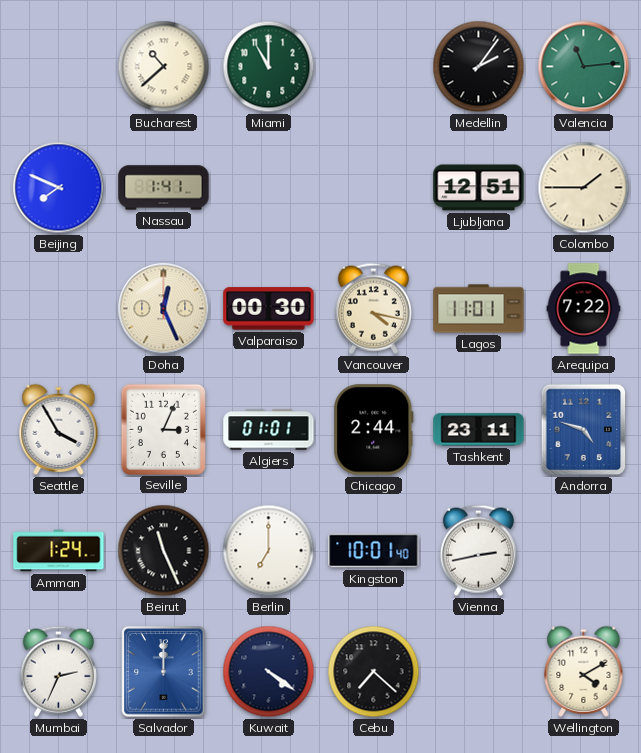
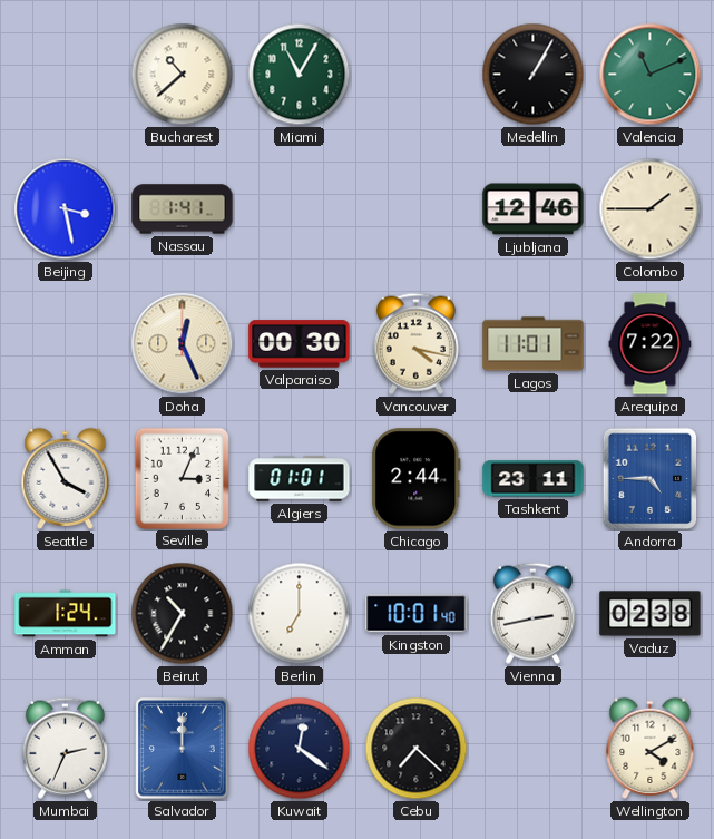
Miami: 11:00 -> 11:05 (300, 75)
Medellin: 2:06 -> 1:05 (534, 75)
Valencia: 11:14 -> 11:11 (651, 75)
Beijing: 7:49 -> 3:28 (66, 209)
Ljubljana: 12:51 -> 12:46 (534, 209)
Andorra: 4:48 -> 4:45 (651, 479)
Beirut: 11:26 -> 10:35 (183, 614)
Vaduz: none -> 02:38 (651, 614)
Kuwait: 4:21 -> 12:21 (300, 749)
